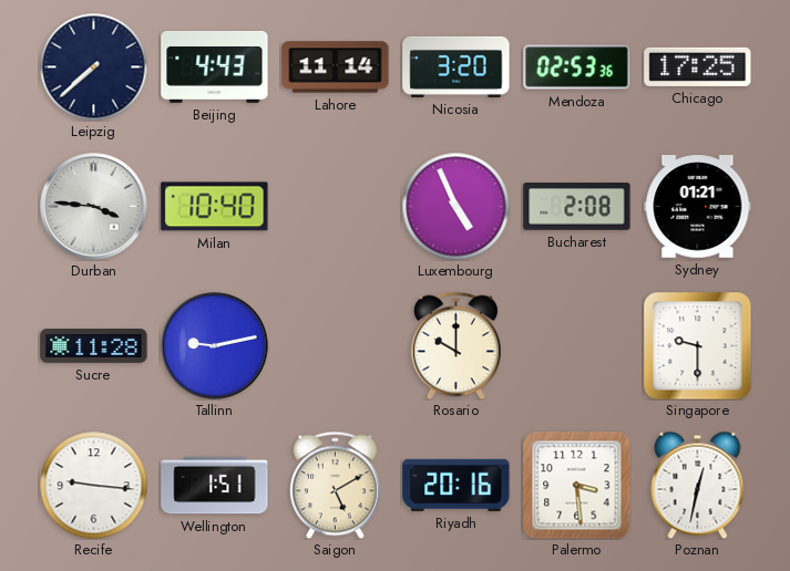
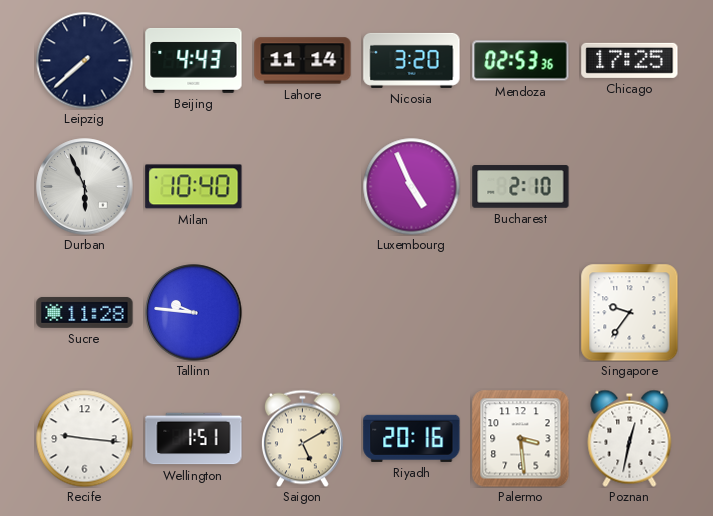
Durban: 3:46 -> 5:56 (85, 187)
Bucharest: 2:08 -> 2:10 (521, 187)
Sydney: 01:21 -> none (698, 207)
Tallinn: 9:13 -> 9:46 (194, 313)
Rosario: 10:00 -> none (455, 345)
Singapore: 9:30 -> 9:36 (630, 313)
